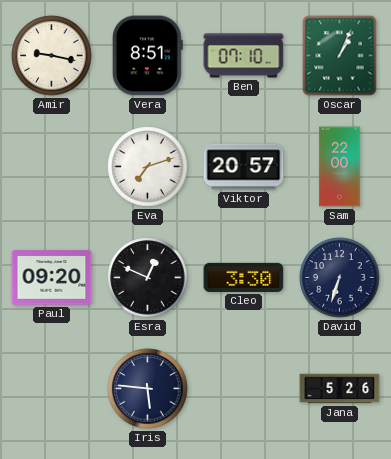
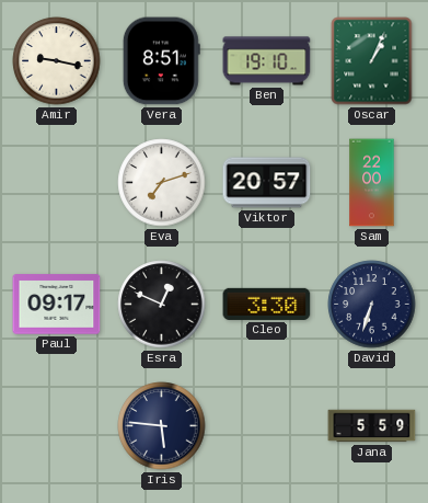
Ben: 07:10 -> 19:10 (267, 61)
Paul: 09:20 -> 09:17 (57, 305)
Jana: 5:26 -> 5:59 (372, 426)
